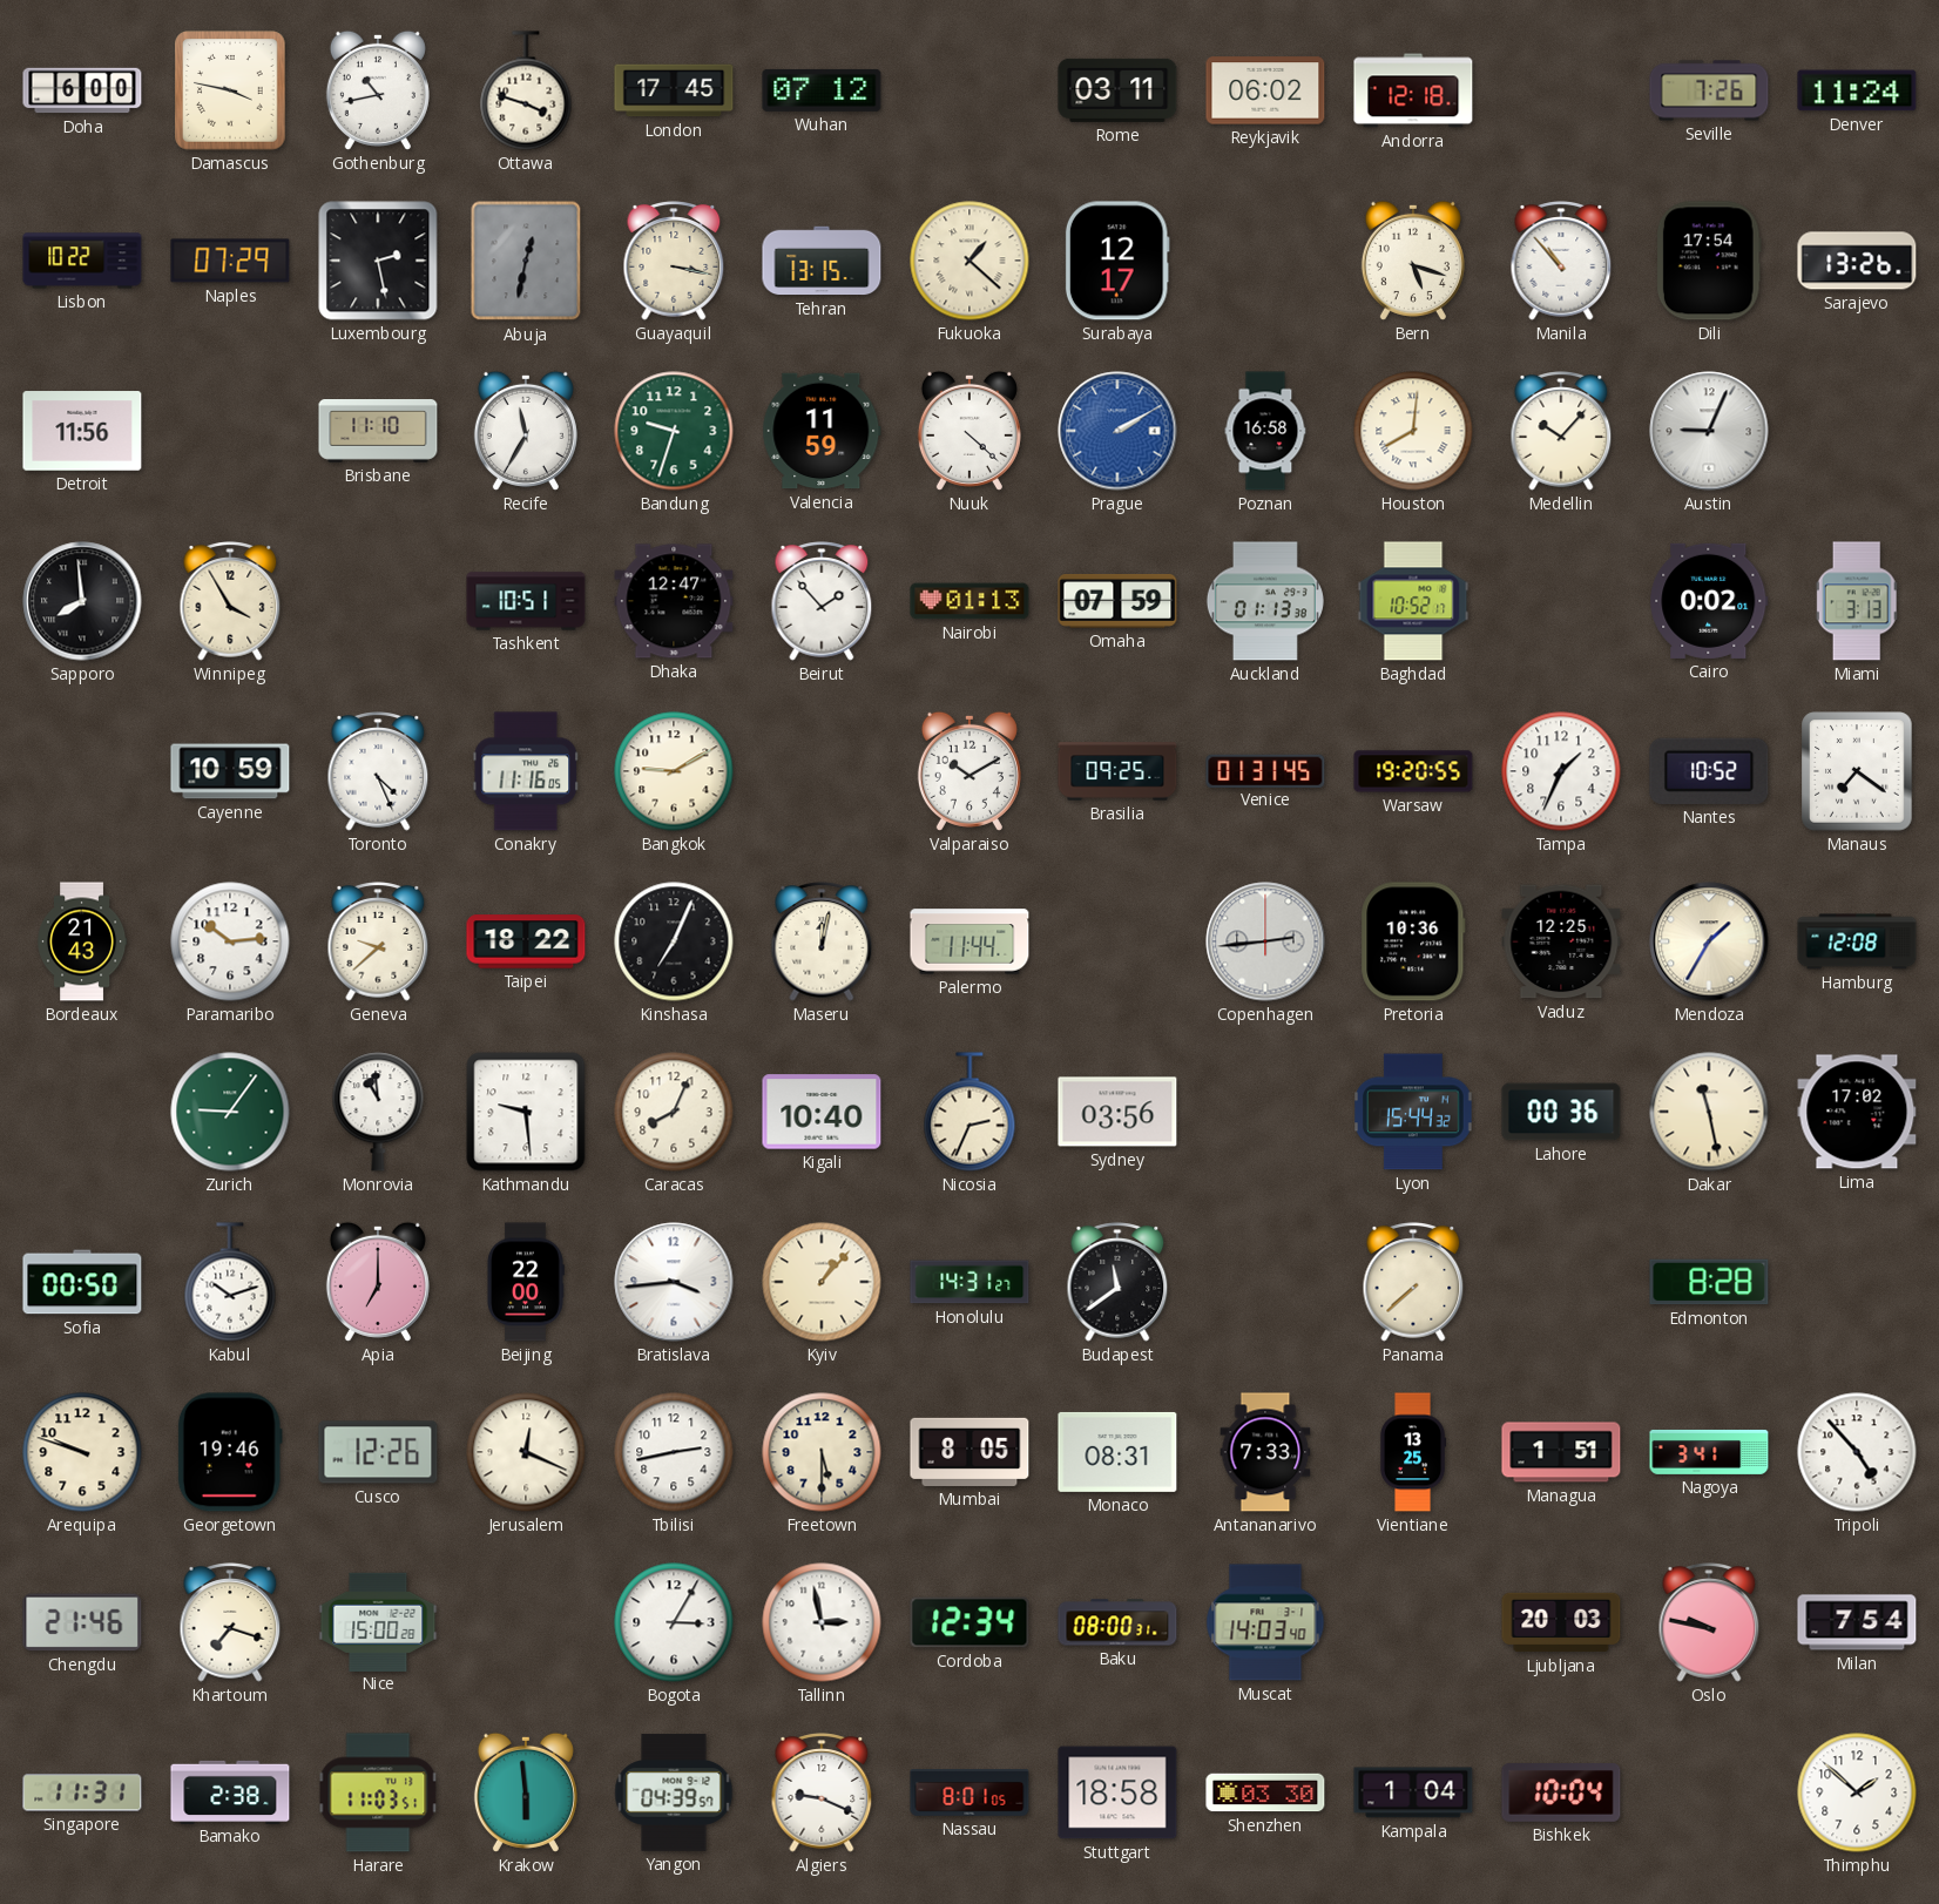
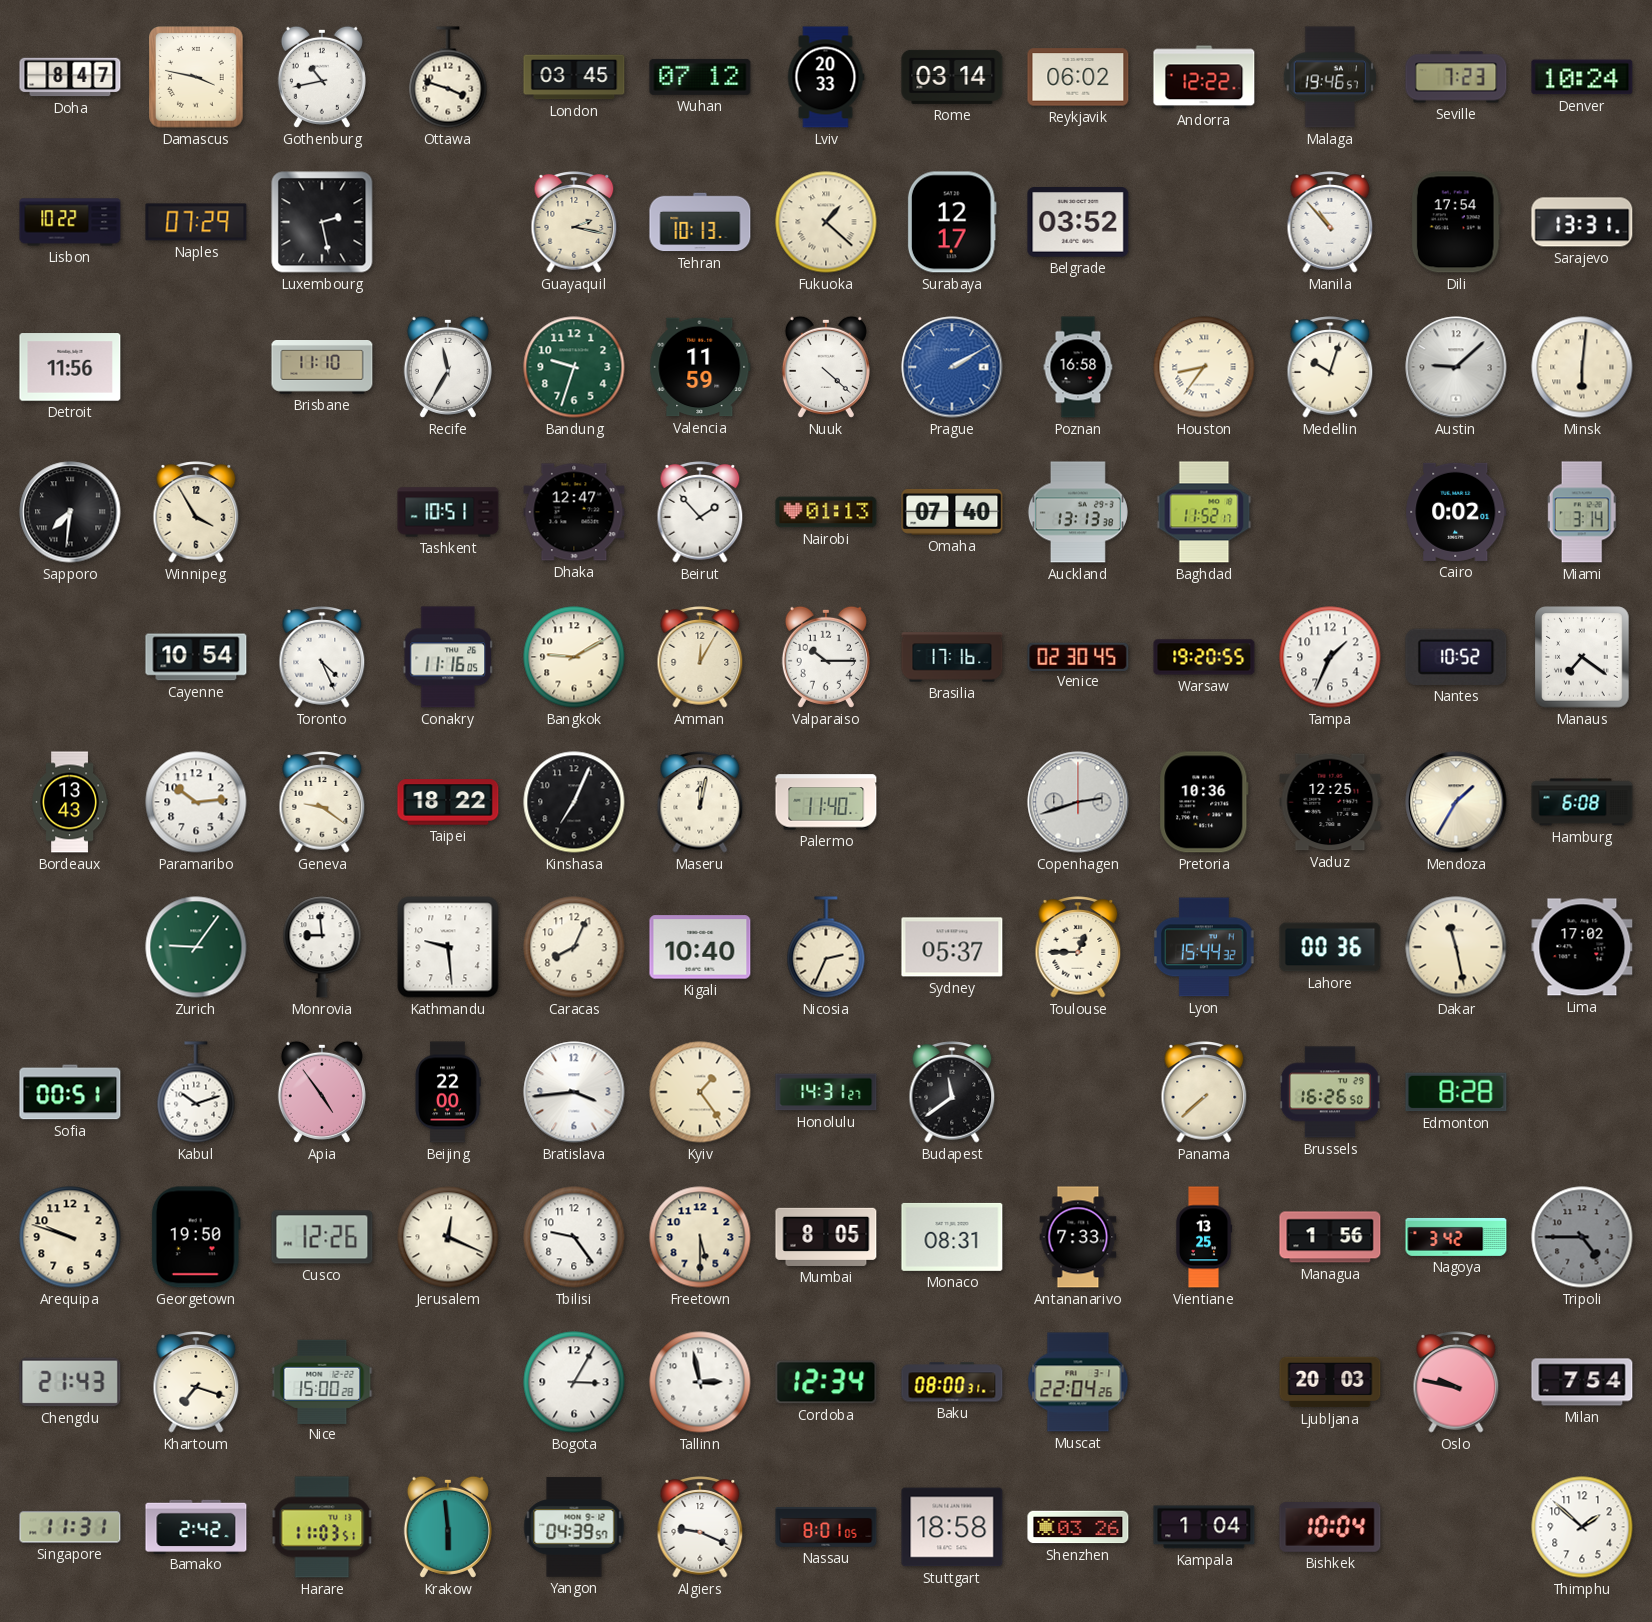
Doha: 6:00 -> 8:47 (70, 77)
London: 17:45 -> 03:45 (574, 77)
Lviv: none -> 20:33 (826, 77)
Rome: 03:11 -> 03:14 (952, 77)
Andorra: 12:18 -> 12:22 (1204, 77)
Malaga: none -> 19:46 (1330, 77)
Seville: 7:26 -> 7:23 (1456, 77)
Denver: 11:24 -> 10:24 (1582, 77)
Abuja: 12:32 -> none (526, 261)
Guayaquil: 3:17 -> 2:17 (574, 222)
Tehran: 13:15 -> 10:13 (700, 222)
Belgrade: none -> 03:52 (1078, 223)
Bern: 5:18 -> none (1413, 261)
Sarajevo: 13:26 -> 13:31 (1582, 222)
Houston: 8:01 -> 8:36 (1204, 367)
Medellin: 10:07 -> 10:03 (1330, 367)
Austin: 9:04 -> 9:08 (1456, 367)
Minsk: none -> 6:01 (1582, 367)
Sapporo: 7:59 -> 7:31 (70, 512)
Omaha: 07:59 -> 07:40 (952, 512)
Auckland: 01:13 -> 13:13 (1078, 512)
Baghdad: 10:52 -> 11:52 (1204, 512)
Miami: 3:13 -> 3:14 (1582, 512)
Cayenne: 10:59 -> 10:54 (196, 657)
Amman: none -> 12:05 (700, 657)
Valparaiso: 10:10 -> 10:15 (826, 657)
Brasilia: 09:25 -> 17:16 (952, 657)
Venice: 01:31 -> 02:30 (1078, 656)
Bordeaux: 21:43 -> 13:43 (71, 802)
Geneva: 9:38 -> 9:21 (322, 802)
Palermo: 11:44 -> 11:40 (826, 802)
Copenhagen: 2:44 -> 2:42 (1078, 802)
Hamburg: 12:08 -> 6:08 (1582, 802)
Monrovia: 10:59 -> 8:59 (322, 947)
Sydney: 03:56 -> 05:37 (952, 947)
Toulouse: none -> 12:45 (1078, 947)
Sofia: 00:50 -> 00:51 (70, 1092)
Apia: 7:00 -> 4:54 (322, 1092)
Kyiv: 1:07 -> 1:24 (700, 1092)
Brussels: none -> 16:26 (1330, 1092)
Georgetown: 19:46 -> 19:50 (196, 1237)
Tbilisi: 2:43 -> 9:24 (574, 1237)
Managua: 1:51 -> 1:56 (1330, 1237)
Nagoya: 3:41 -> 3:42 (1456, 1237)
Tripoli: 4:53 -> 4:45 (1582, 1237)
Tripoli dial: white -> grey (1582, 1237)
Chengdu: 21:46 -> 21:43 (70, 1382)
Muscat: 14:03 -> 22:04 (1078, 1382)
Bamako: 2:38 -> 2:42 (196, 1526)
Shenzhen: 03:30 -> 03:26 (1078, 1527)
